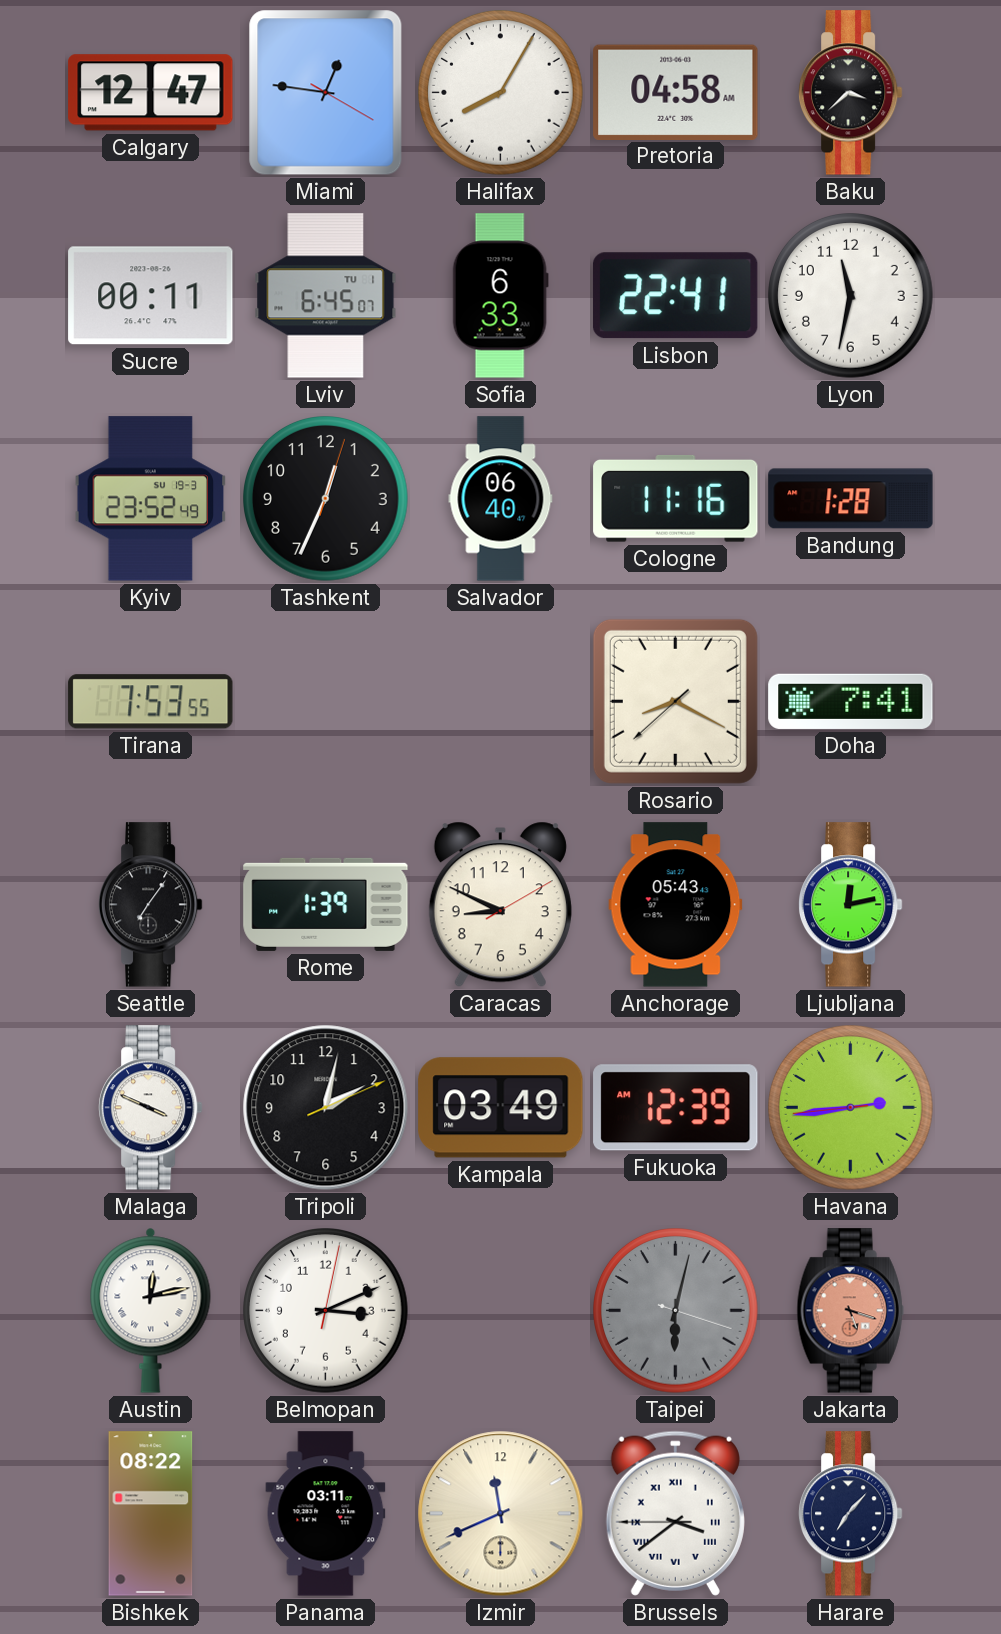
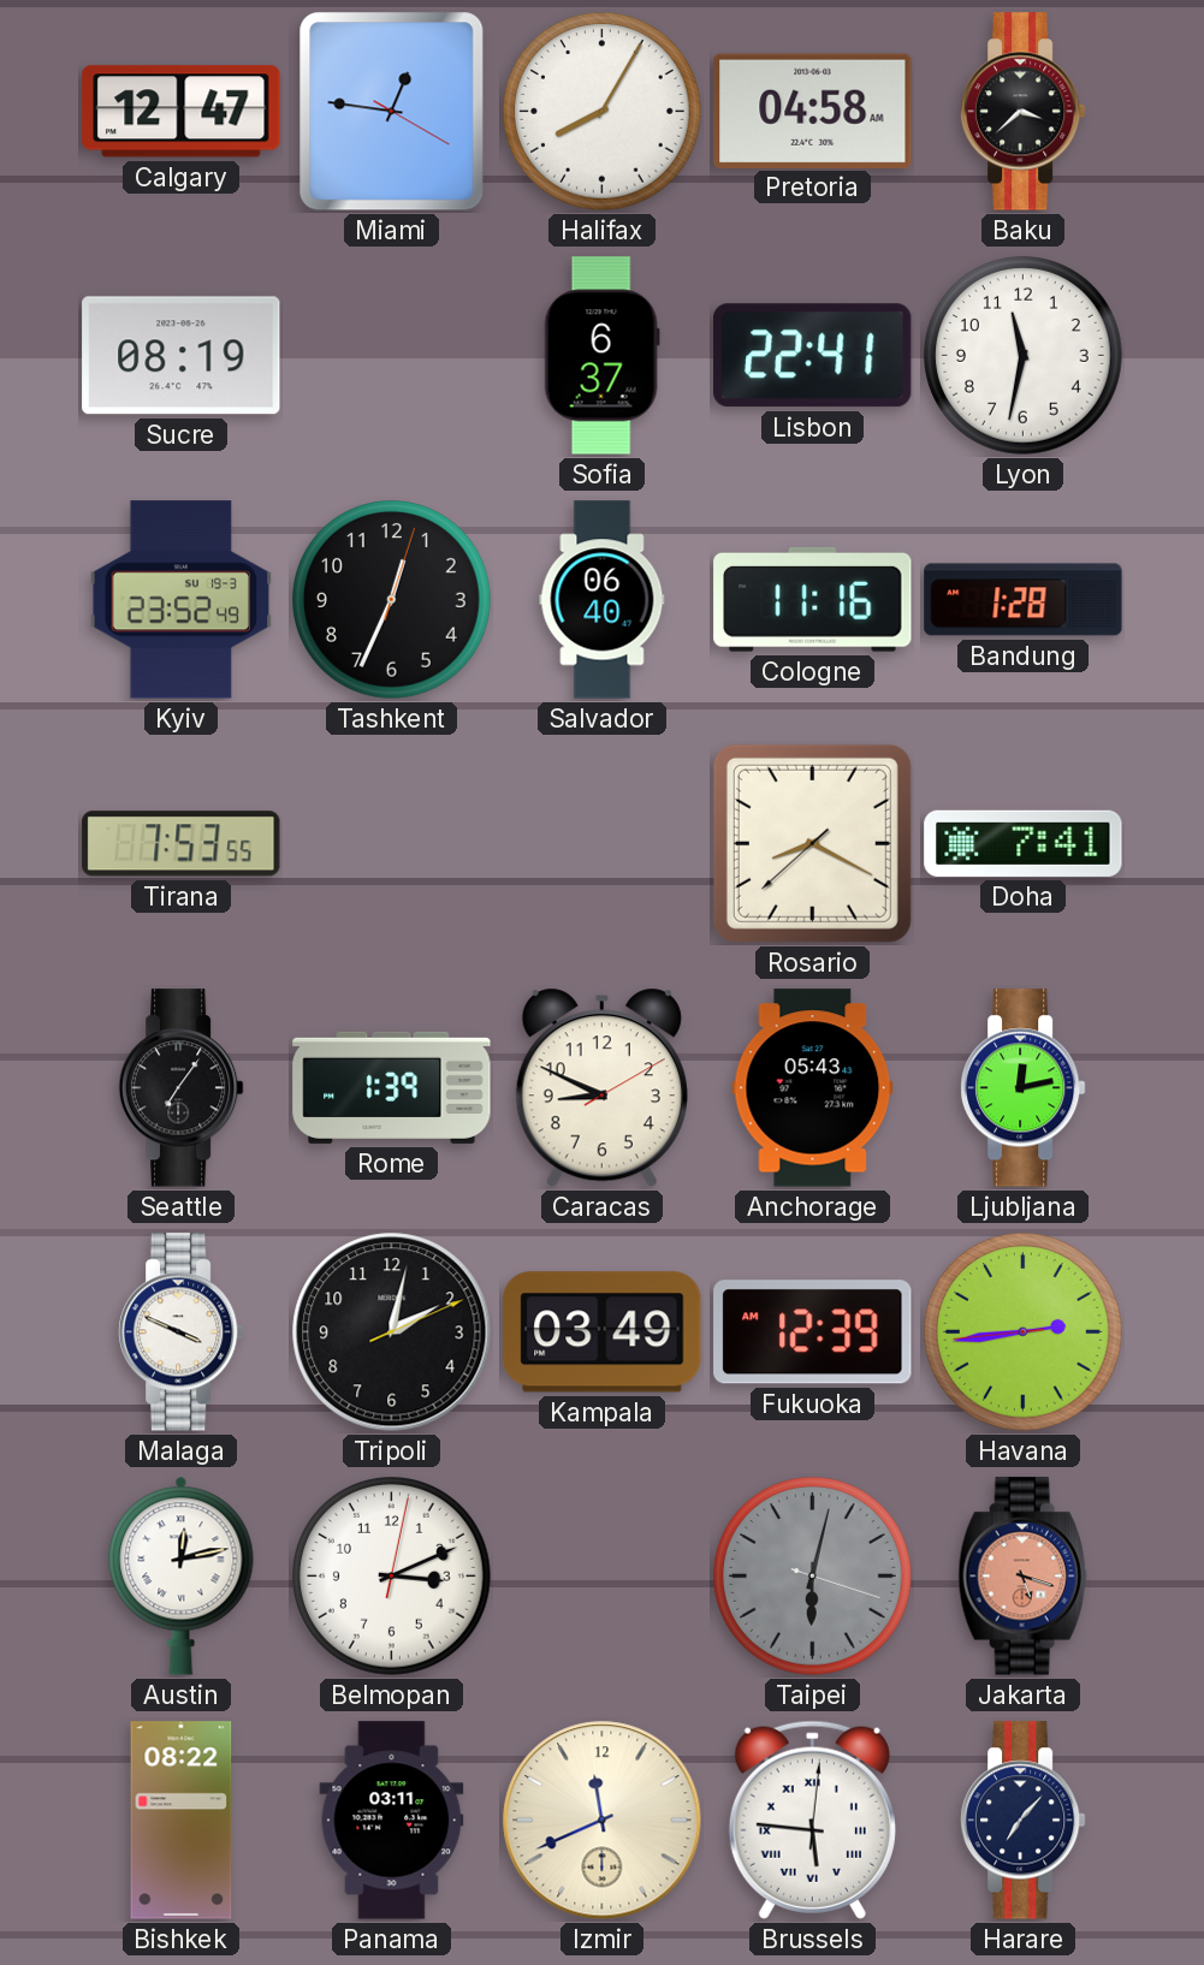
Sucre: 00:11 -> 08:19 (182, 356)
Lviv: 6:45 -> none (326, 296)
Sofia: 6:33 -> 6:37 (601, 356)
Brussels: 3:38 -> 5:46 (812, 1819)
